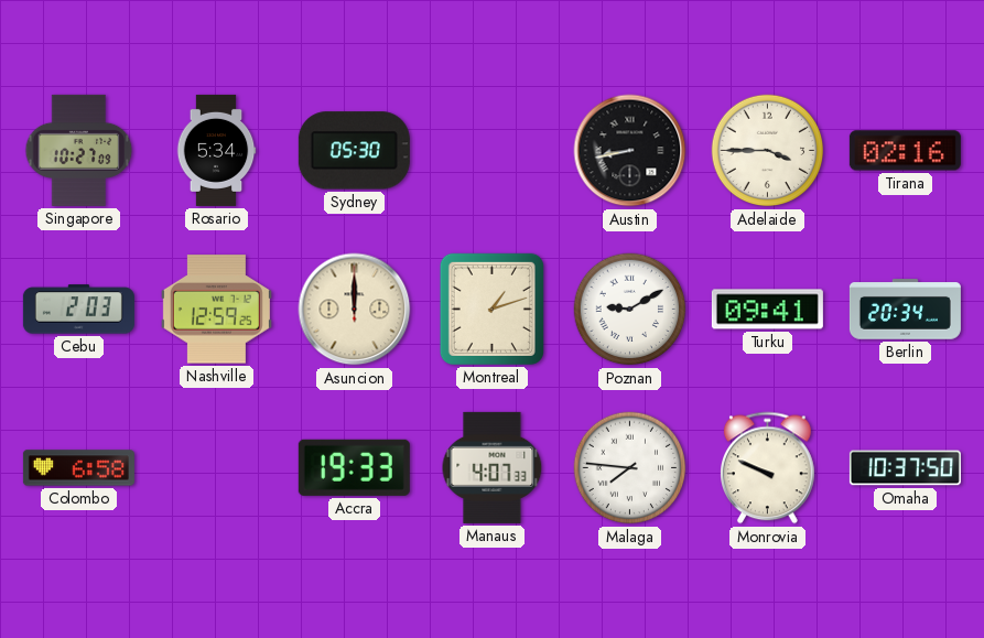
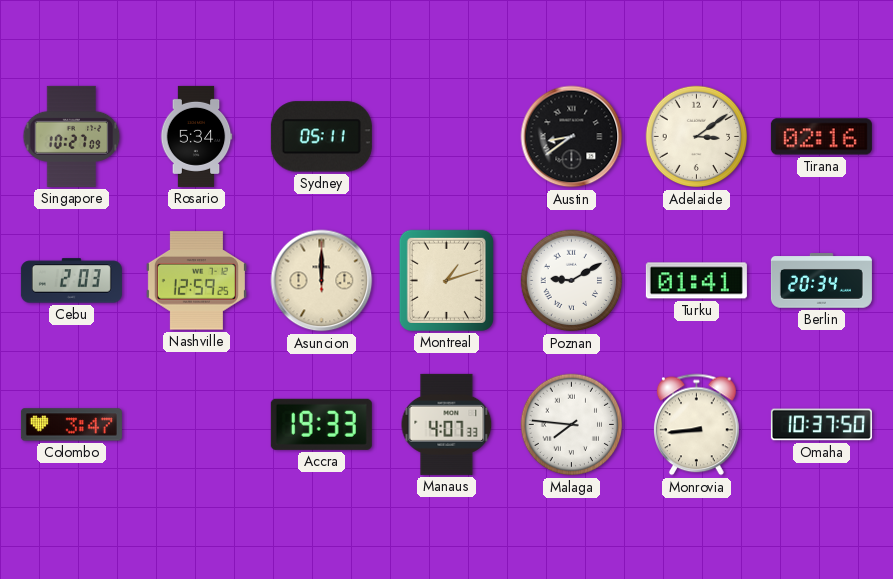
Sydney: 05:30 -> 05:11 (321, 137)
Austin: 8:43 -> 8:39 (572, 137)
Adelaide: 3:45 -> 3:09 (697, 137)
Turku: 09:41 -> 01:41 (696, 281)
Colombo: 6:58 -> 3:47 (71, 425)
Monrovia: 9:49 -> 8:44 (697, 425)
